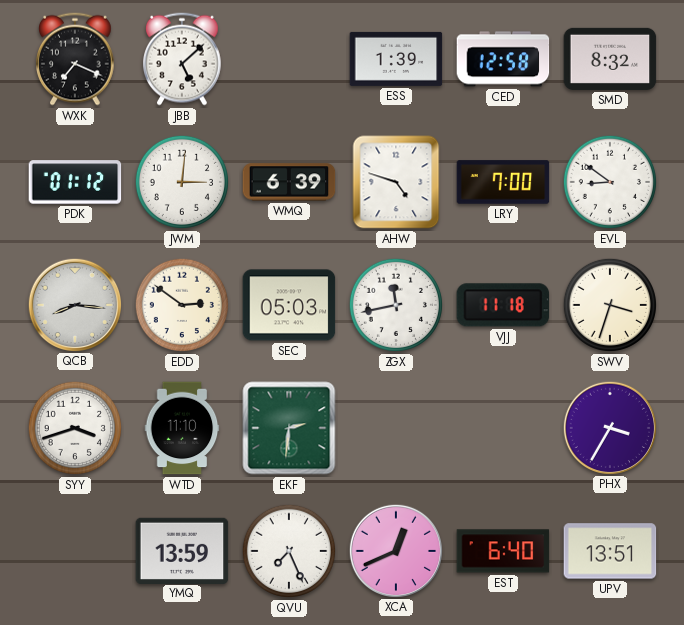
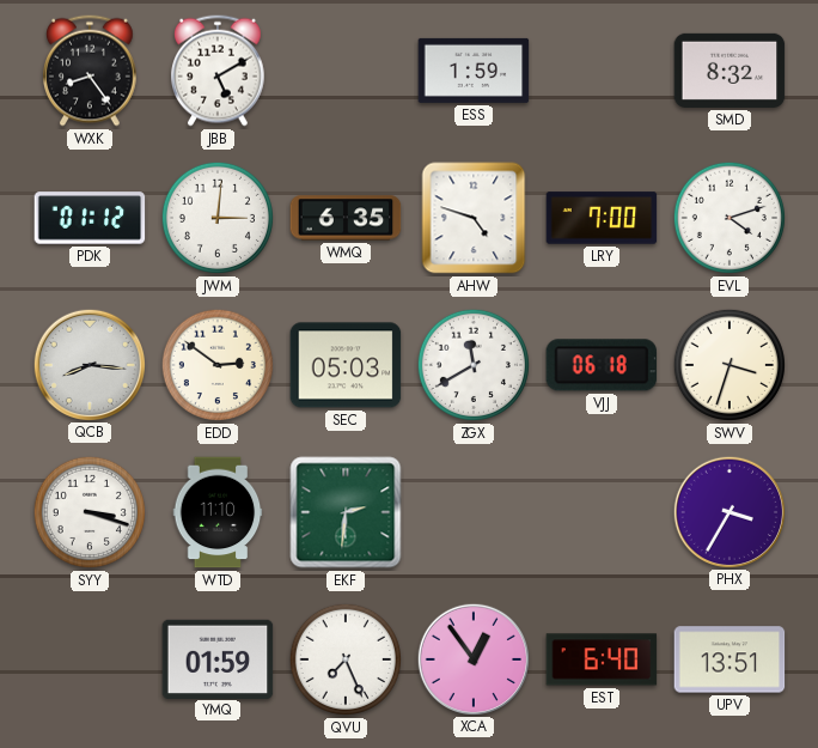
WXK: 7:19 -> 8:24 (91, 71)
JBB: 5:08 -> 5:10 (219, 71)
ESS: 1:39 -> 1:59 (474, 71)
CED: 12:58 -> none (503, 59)
WMQ: 6:39 -> 6:35 (346, 218)
EVL: 8:51 -> 4:12 (730, 218)
ZGX: 11:43 -> 11:40 (474, 365)
VJJ: 11:18 -> 06:18 (602, 365)
SYY: 3:42 -> 3:18 (90, 512)
YMQ: 13:59 -> 01:59 (218, 658)
XCA: 12:41 -> 12:54 (472, 658)
